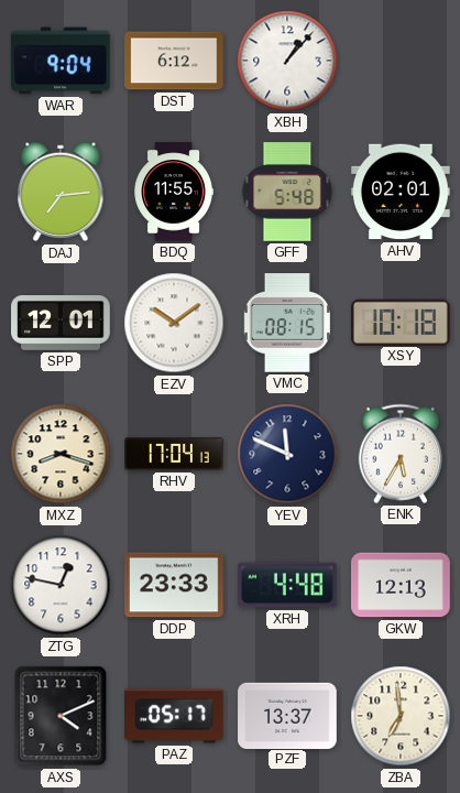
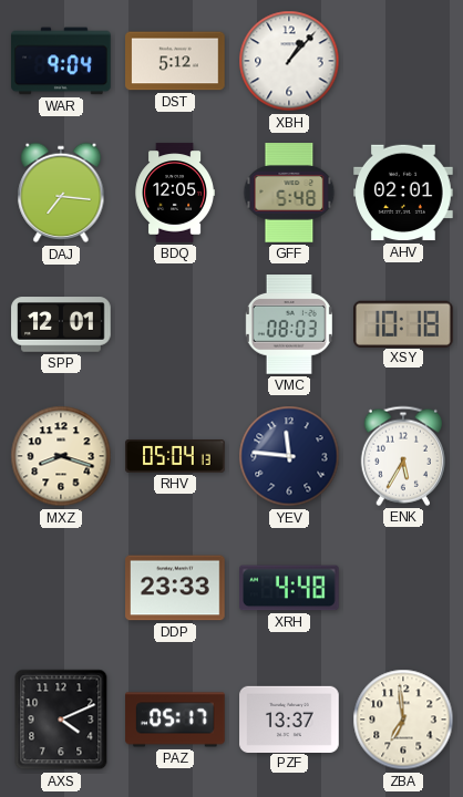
DST: 6:12 -> 5:12 (175, 61)
DAJ: 7:14 -> 7:16 (61, 193)
BDQ: 11:55 -> 12:05 (174, 193)
EZV: 10:09 -> none (174, 323)
VMC: 08:15 -> 08:03 (289, 325)
RHV: 17:04 -> 05:04 (175, 456)
YEV: 11:49 -> 11:46 (289, 456)
ZTG: 12:47 -> none (61, 585)
GKW: 12:13 -> none (401, 585)
